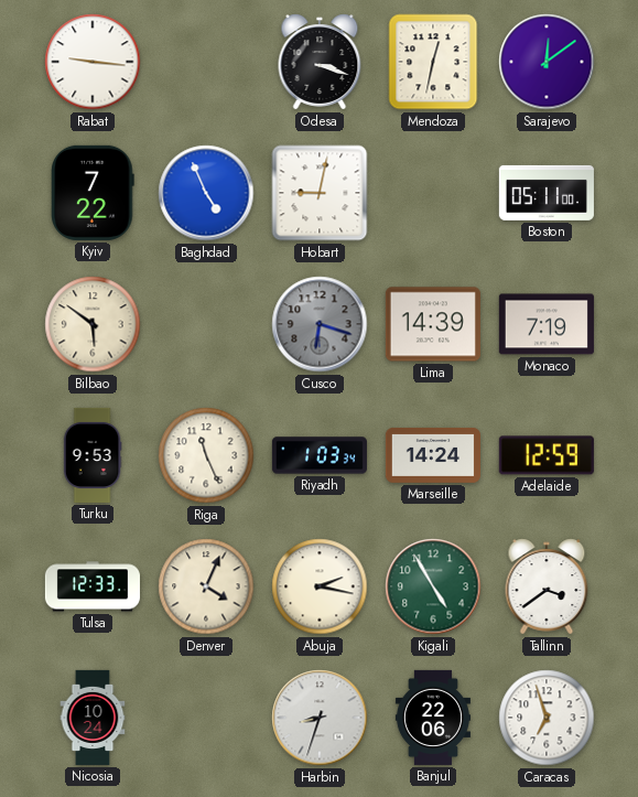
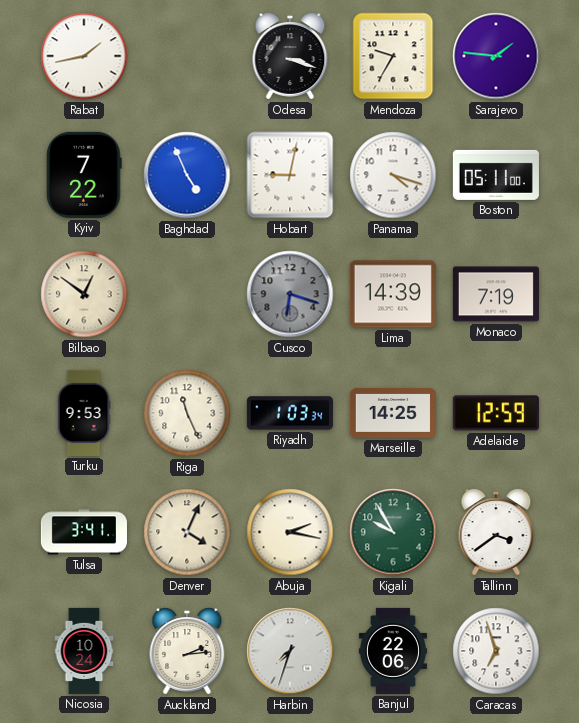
Rabat: 9:16 -> 1:43 (84, 56)
Mendoza: 12:32 -> 9:35 (393, 56)
Sarajevo: 12:09 -> 1:46 (496, 56)
Panama: none -> 4:18 (393, 175)
Bilbao: 5:51 -> 12:51 (84, 294)
Marseille: 14:24 -> 14:25 (393, 413)
Tulsa: 12:33 -> 3:41 (84, 532)
Kigali: 4:55 -> 9:55 (393, 532)
Auckland: none -> 2:14 (187, 651)
Harbin: 8:33 -> 7:33 (290, 651)
